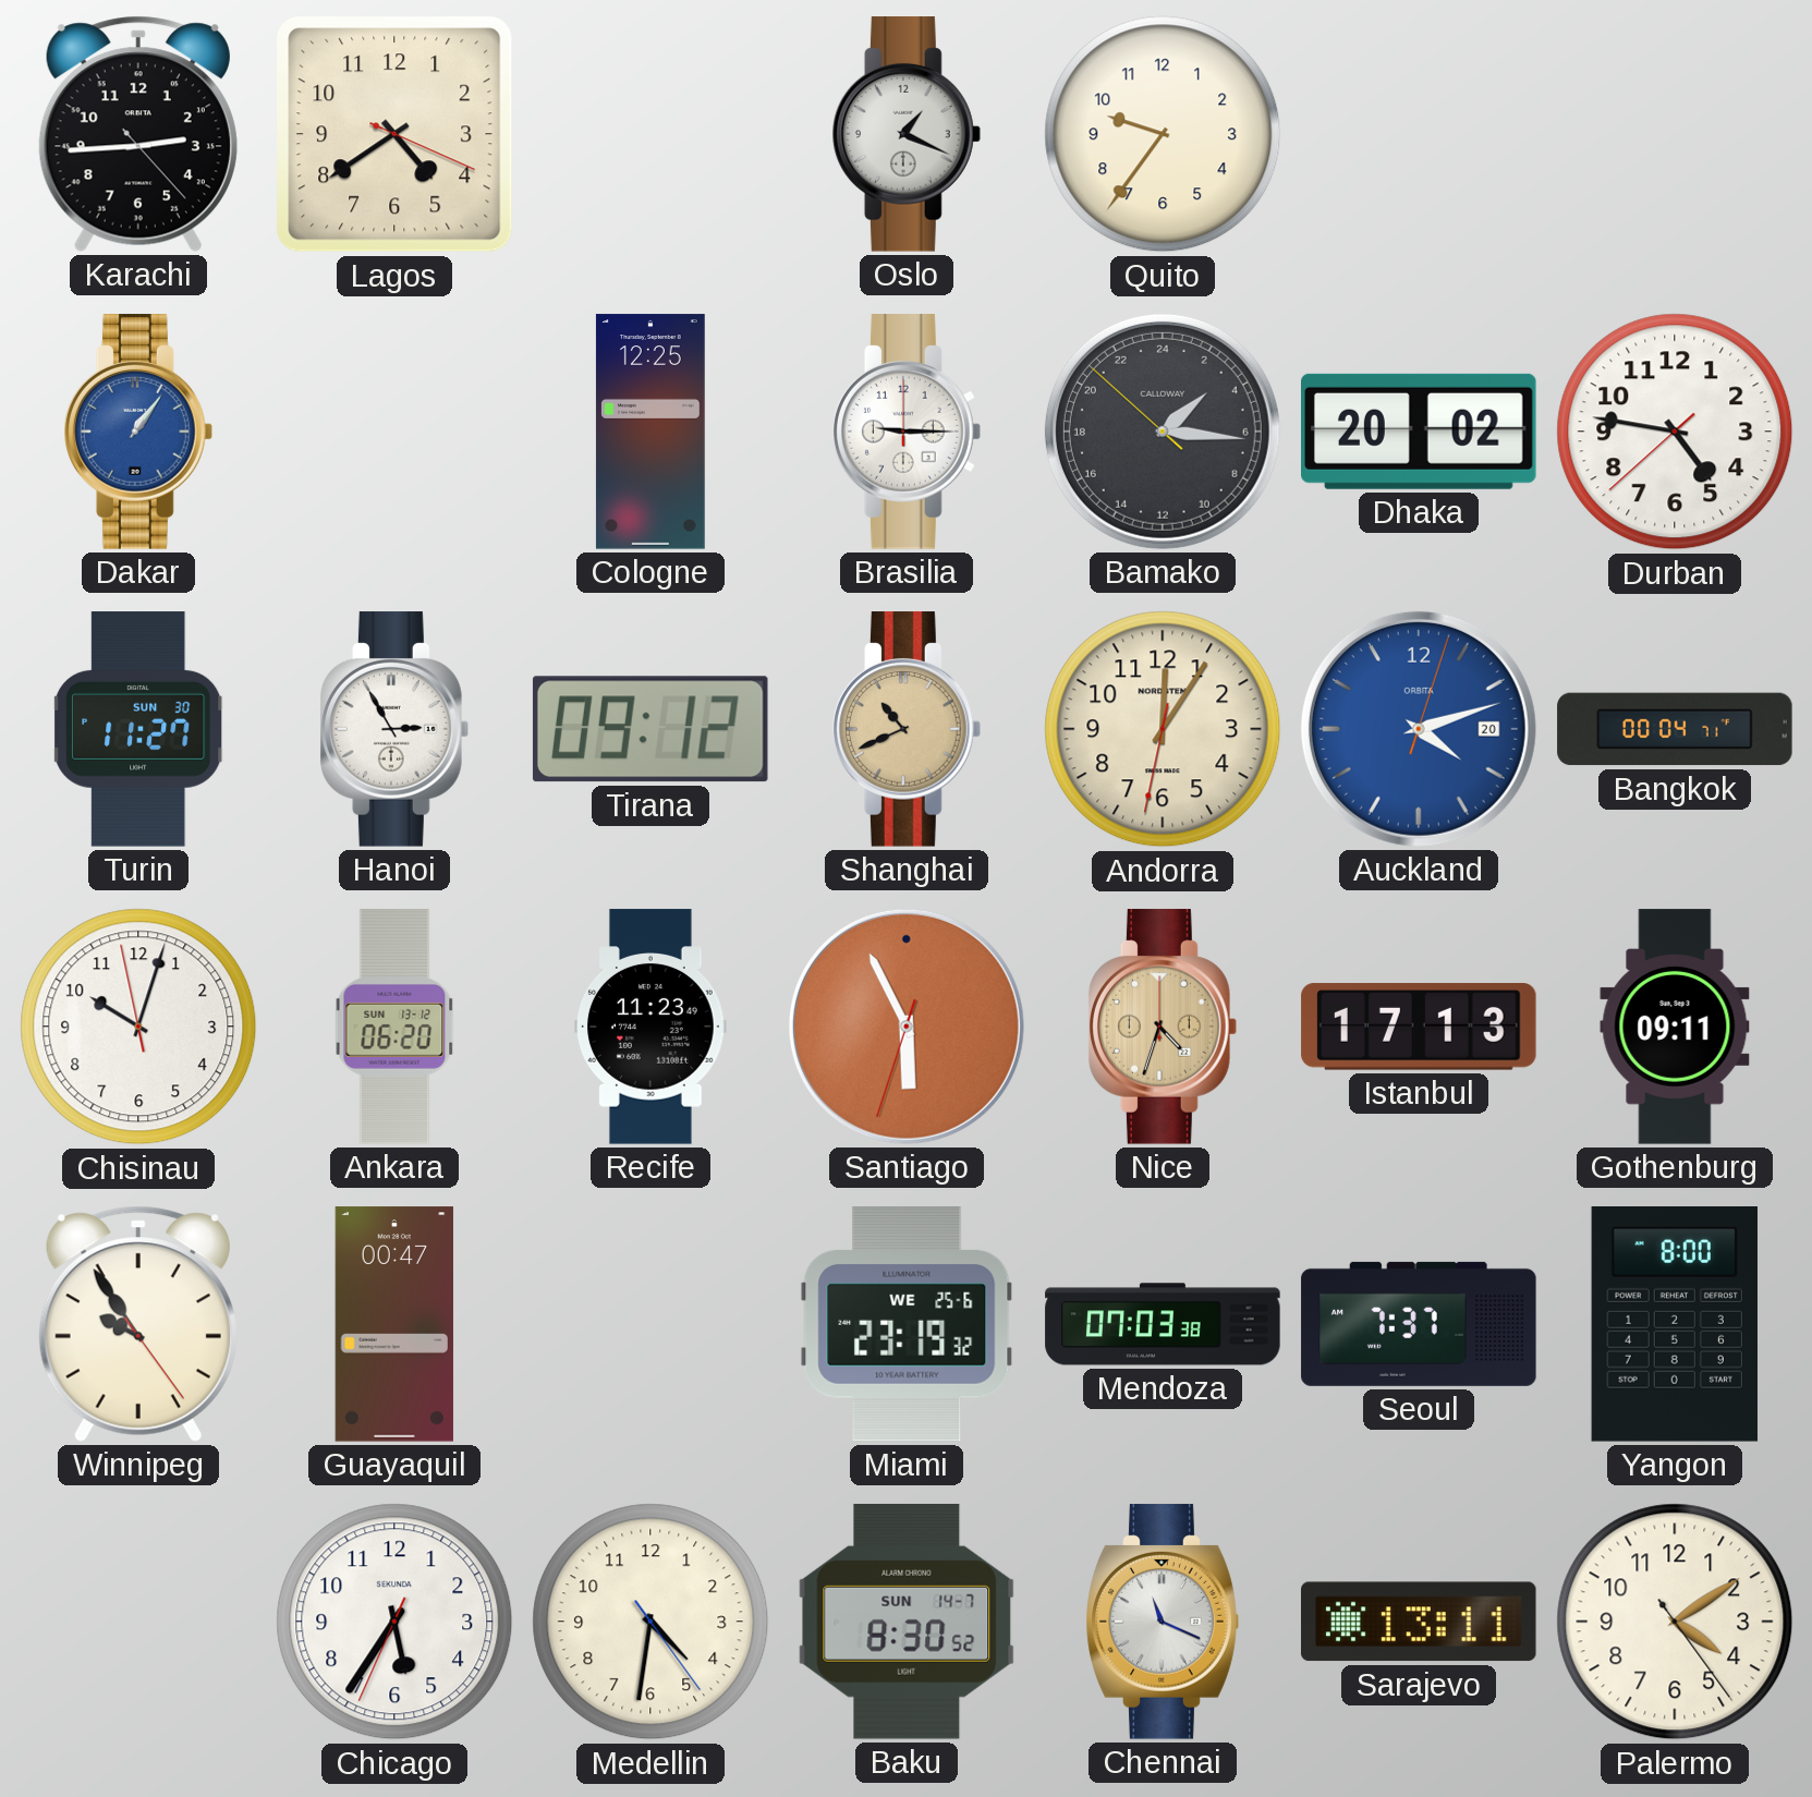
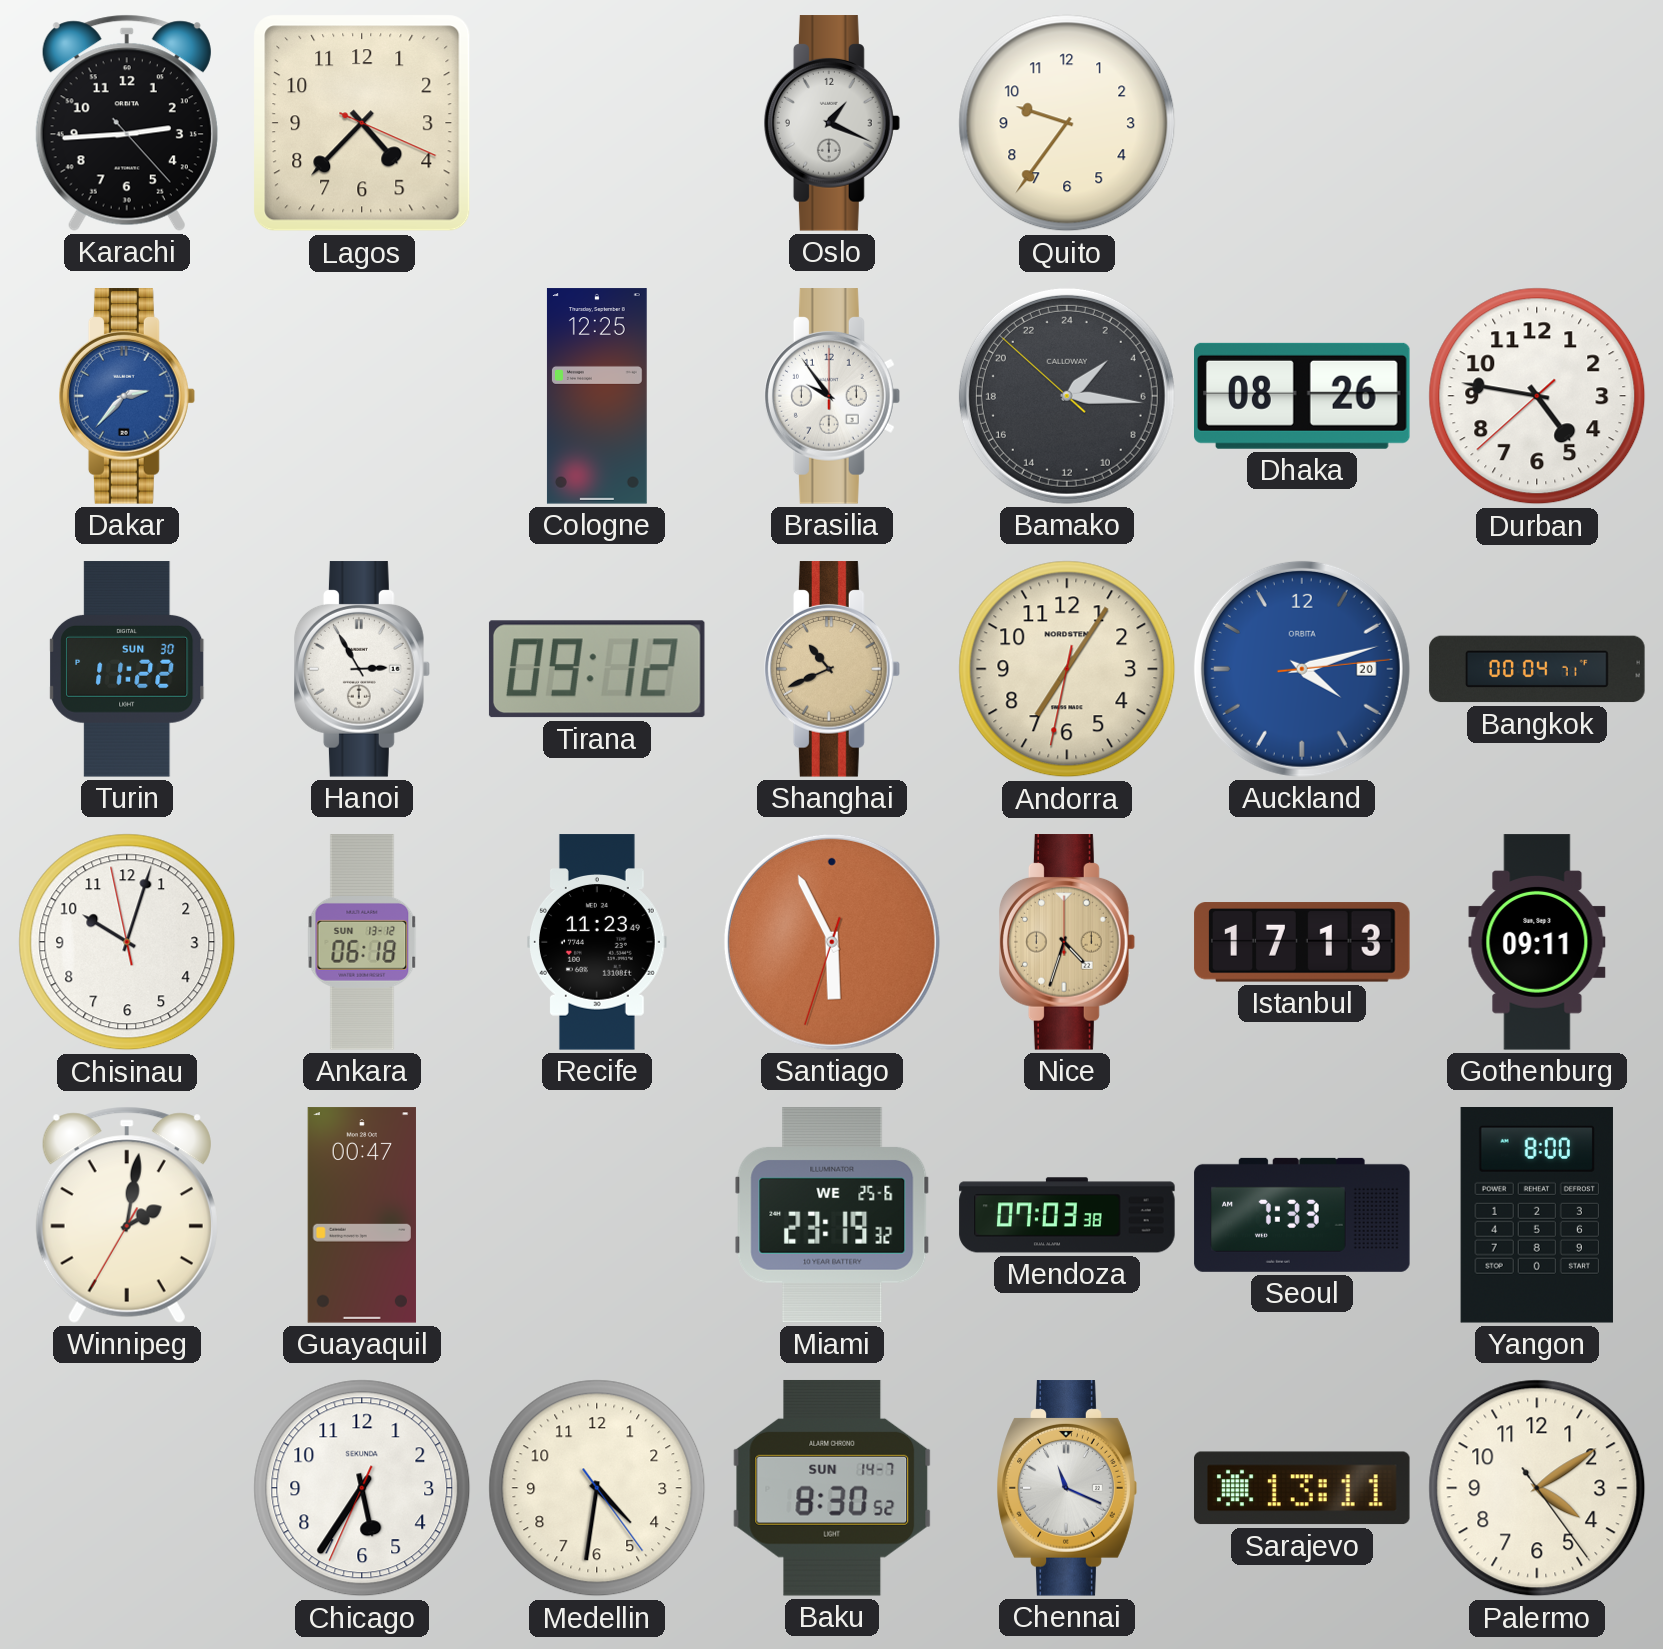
Lagos: 4:39 -> 4:37 (362, 123)
Dakar: 1:06 -> 2:37 (128, 396)
Brasilia: 9:15 -> 9:54 (833, 396)
Dhaka: 20:02 -> 08:26 (1303, 396)
Turin: 11:27 -> 11:22 (128, 669)
Andorra: 12:05 -> 7:05 (1067, 669)
Auckland: 4:12:03 -> 4:12:14 (1302, 669)
Ankara: 06:20 -> 06:18 (362, 942)
Winnipeg: 9:54 -> 2:01 (127, 1215)
Seoul: 7:37 -> 7:33 (1302, 1215)
